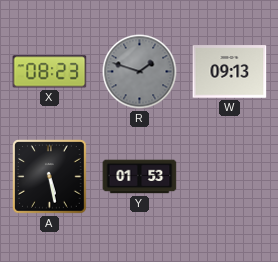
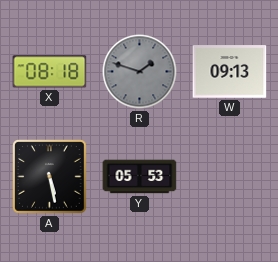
X: 08:23 -> 08:18 (50, 72)
Y: 01:53 -> 05:53 (140, 177)
